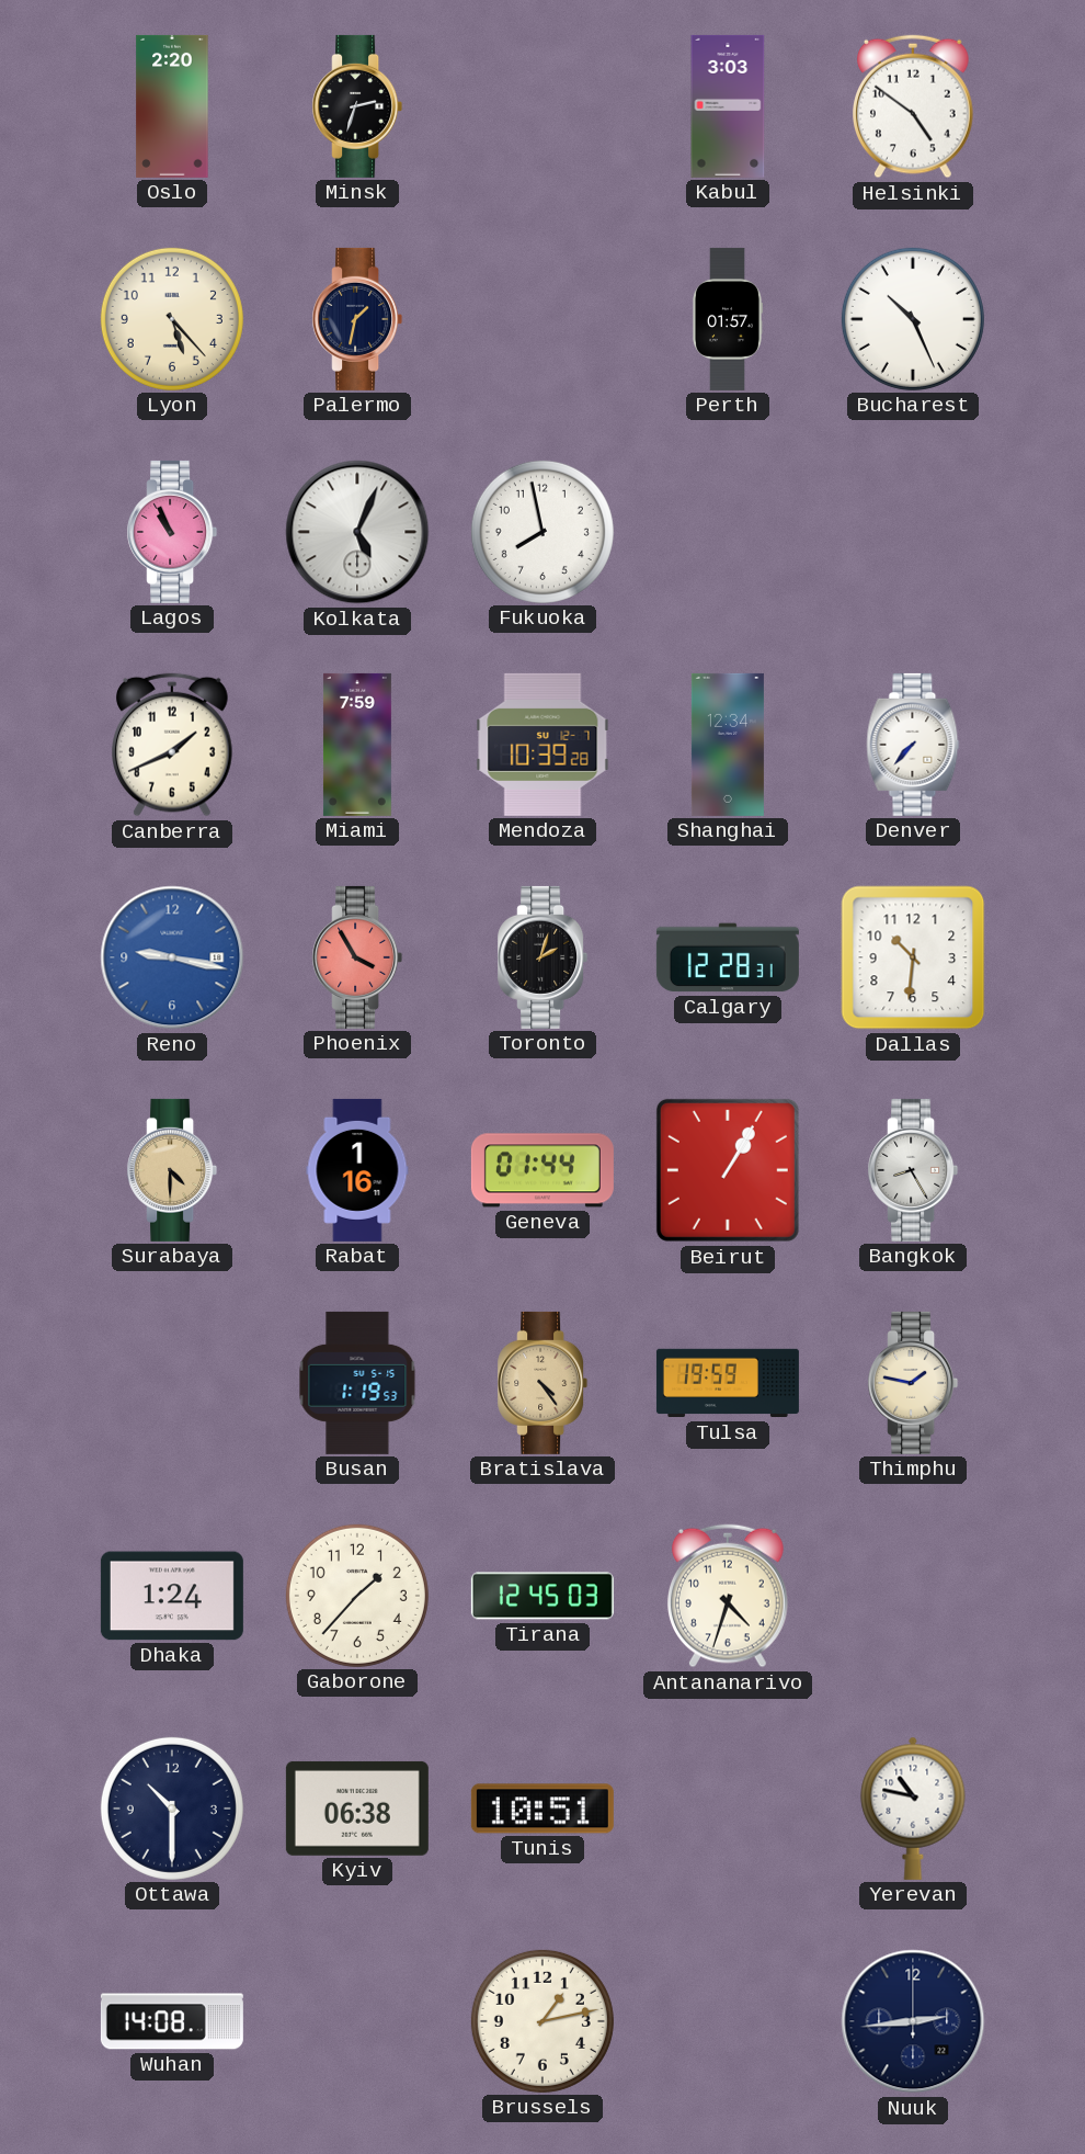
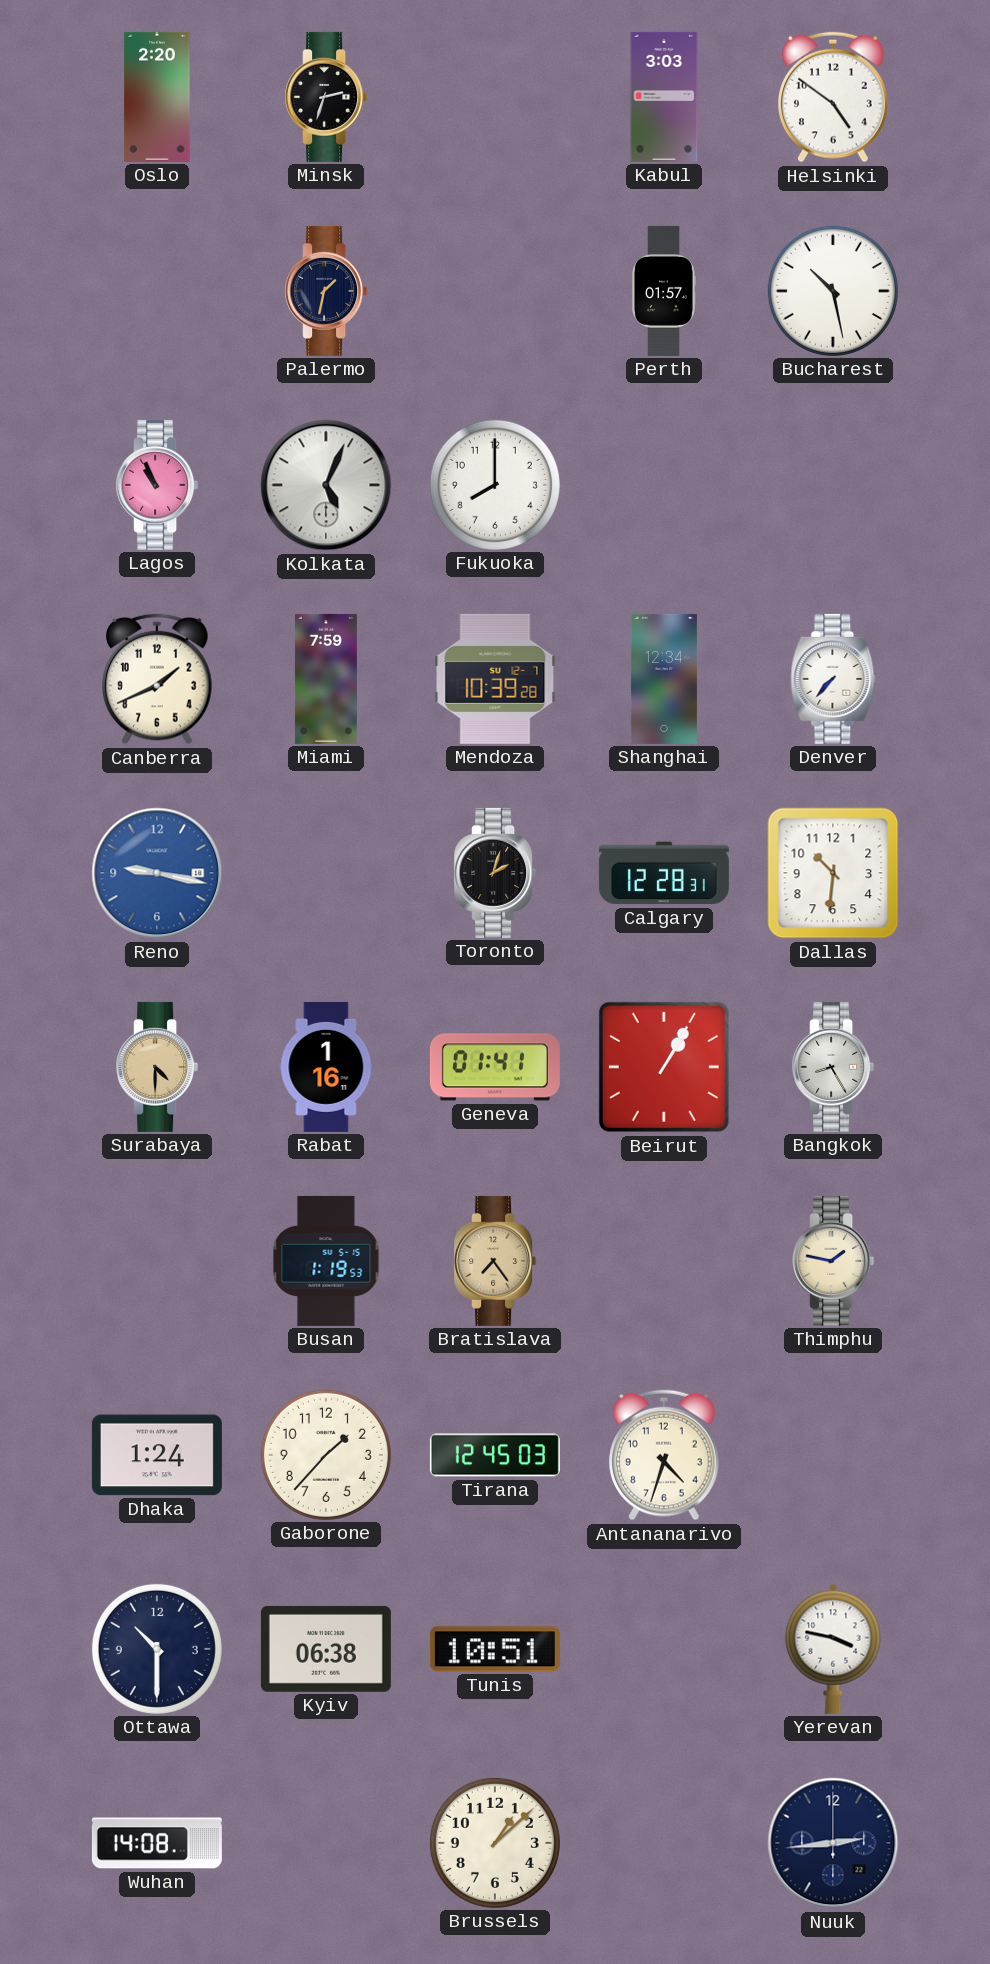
Lyon: 5:23 -> none (172, 319)
Bucharest: 10:26 -> 10:28 (833, 291)
Fukuoka: 7:58 -> 8:00 (495, 485)
Phoenix: 3:55 -> none (357, 957)
Geneva: 01:44 -> 01:41 (495, 1067)
Bratislava: 4:24 -> 7:24 (495, 1261)
Tulsa: 19:59 -> none (728, 1383)
Yerevan: 10:47 -> 3:47 (833, 1649)
Brussels: 1:13 -> 1:08 (495, 1843)
